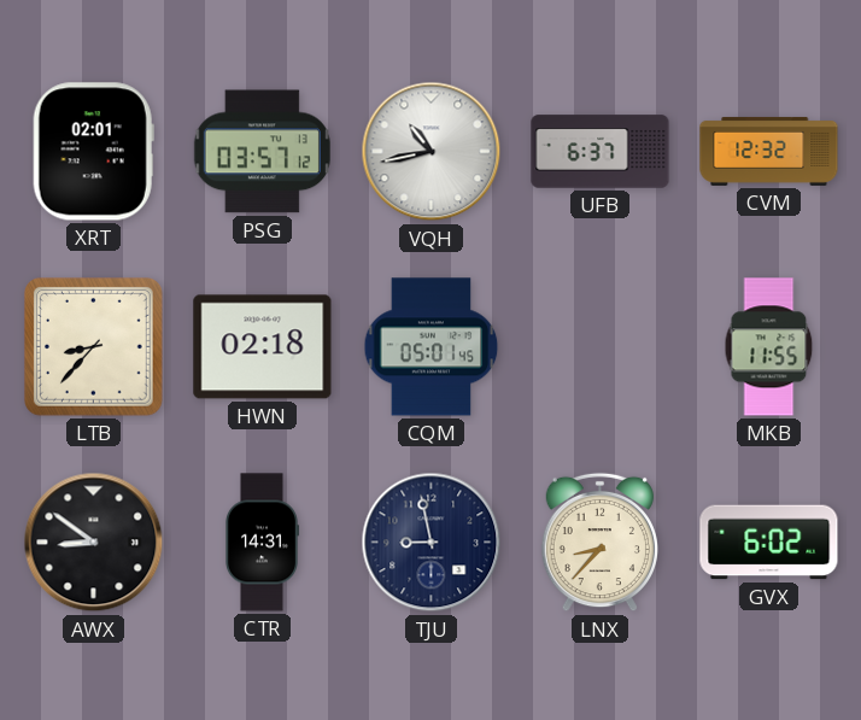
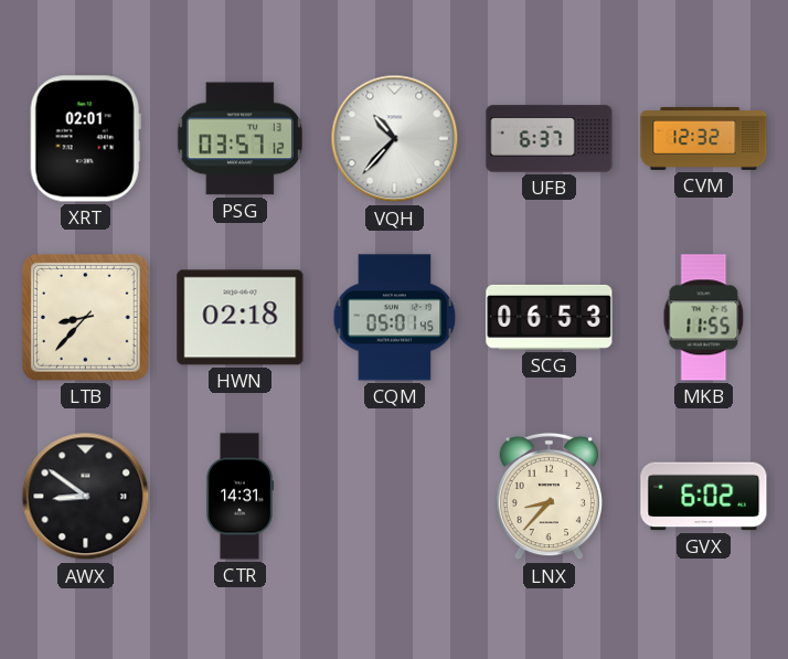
VQH: 10:43 -> 10:37 (395, 139)
SCG: none -> 06:53 (550, 317)
TJU: 8:58 -> none (432, 543)
